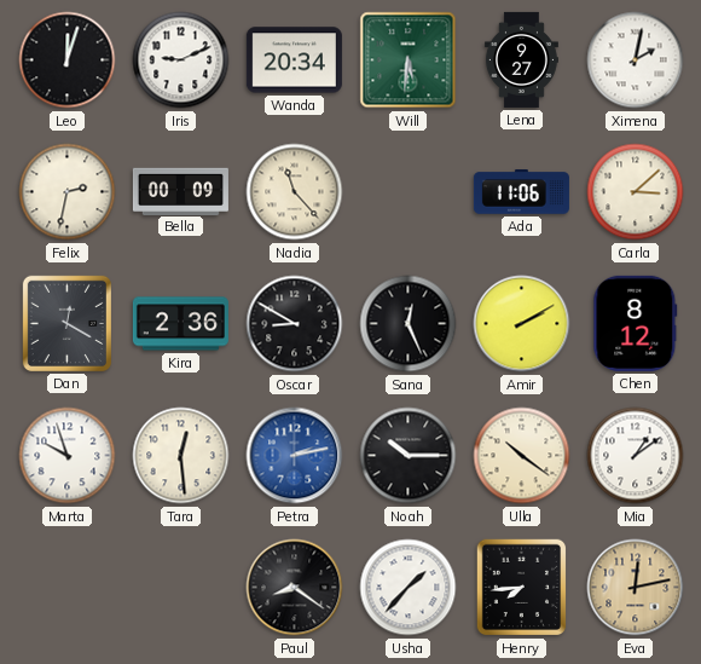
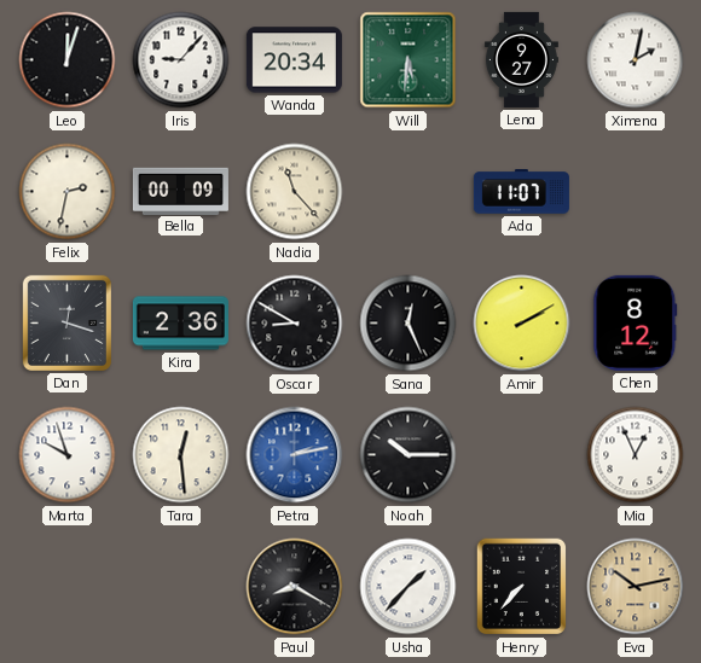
Iris: 9:11 -> 9:07 (181, 60)
Ada: 11:06 -> 11:07 (521, 192)
Carla: 3:08 -> none (636, 192)
Dan: 12:20 -> 12:18 (66, 322)
Ulla: 10:21 -> none (522, 456)
Mia: 1:09 -> 12:56 (636, 455)
Paul: 8:21 -> 8:20 (295, 587)
Henry: 7:44 -> 7:37 (521, 587)
Eva: 12:13 -> 10:13 (636, 587)
